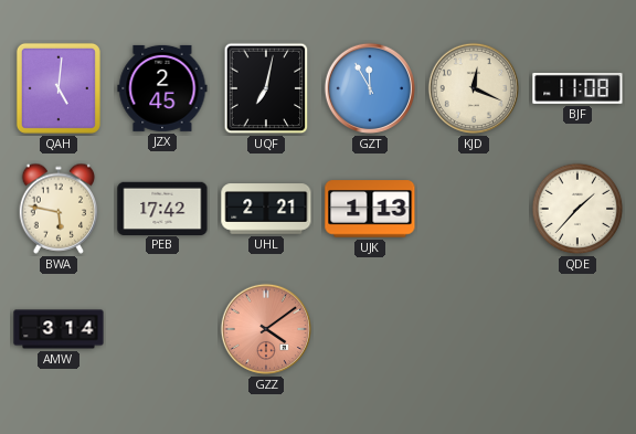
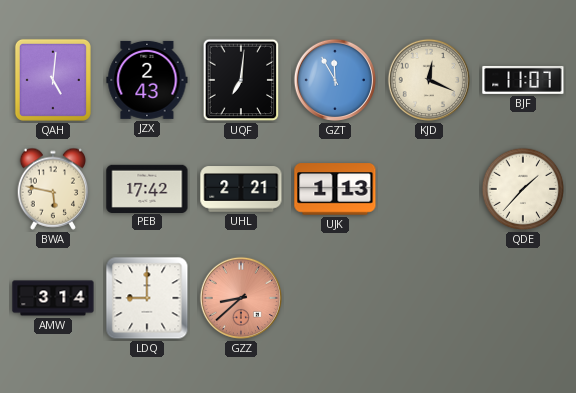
JZX: 2:45 -> 2:43 (147, 80)
UQF: 7:02 -> 7:01 (241, 80)
BJF: 11:08 -> 11:07 (523, 80)
LDQ: none -> 9:00 (147, 298)
GZZ: 4:09 -> 8:38 (241, 298)
